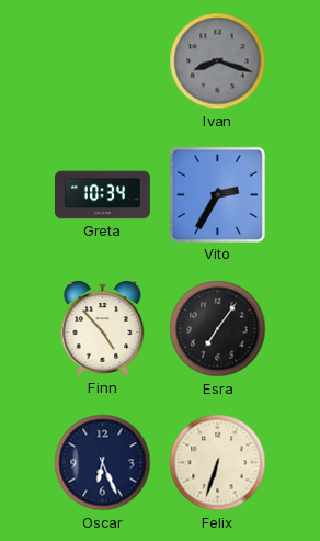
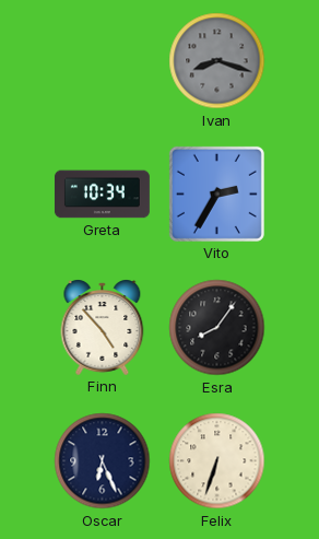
Esra: 7:06 -> 8:06 (217, 328)
